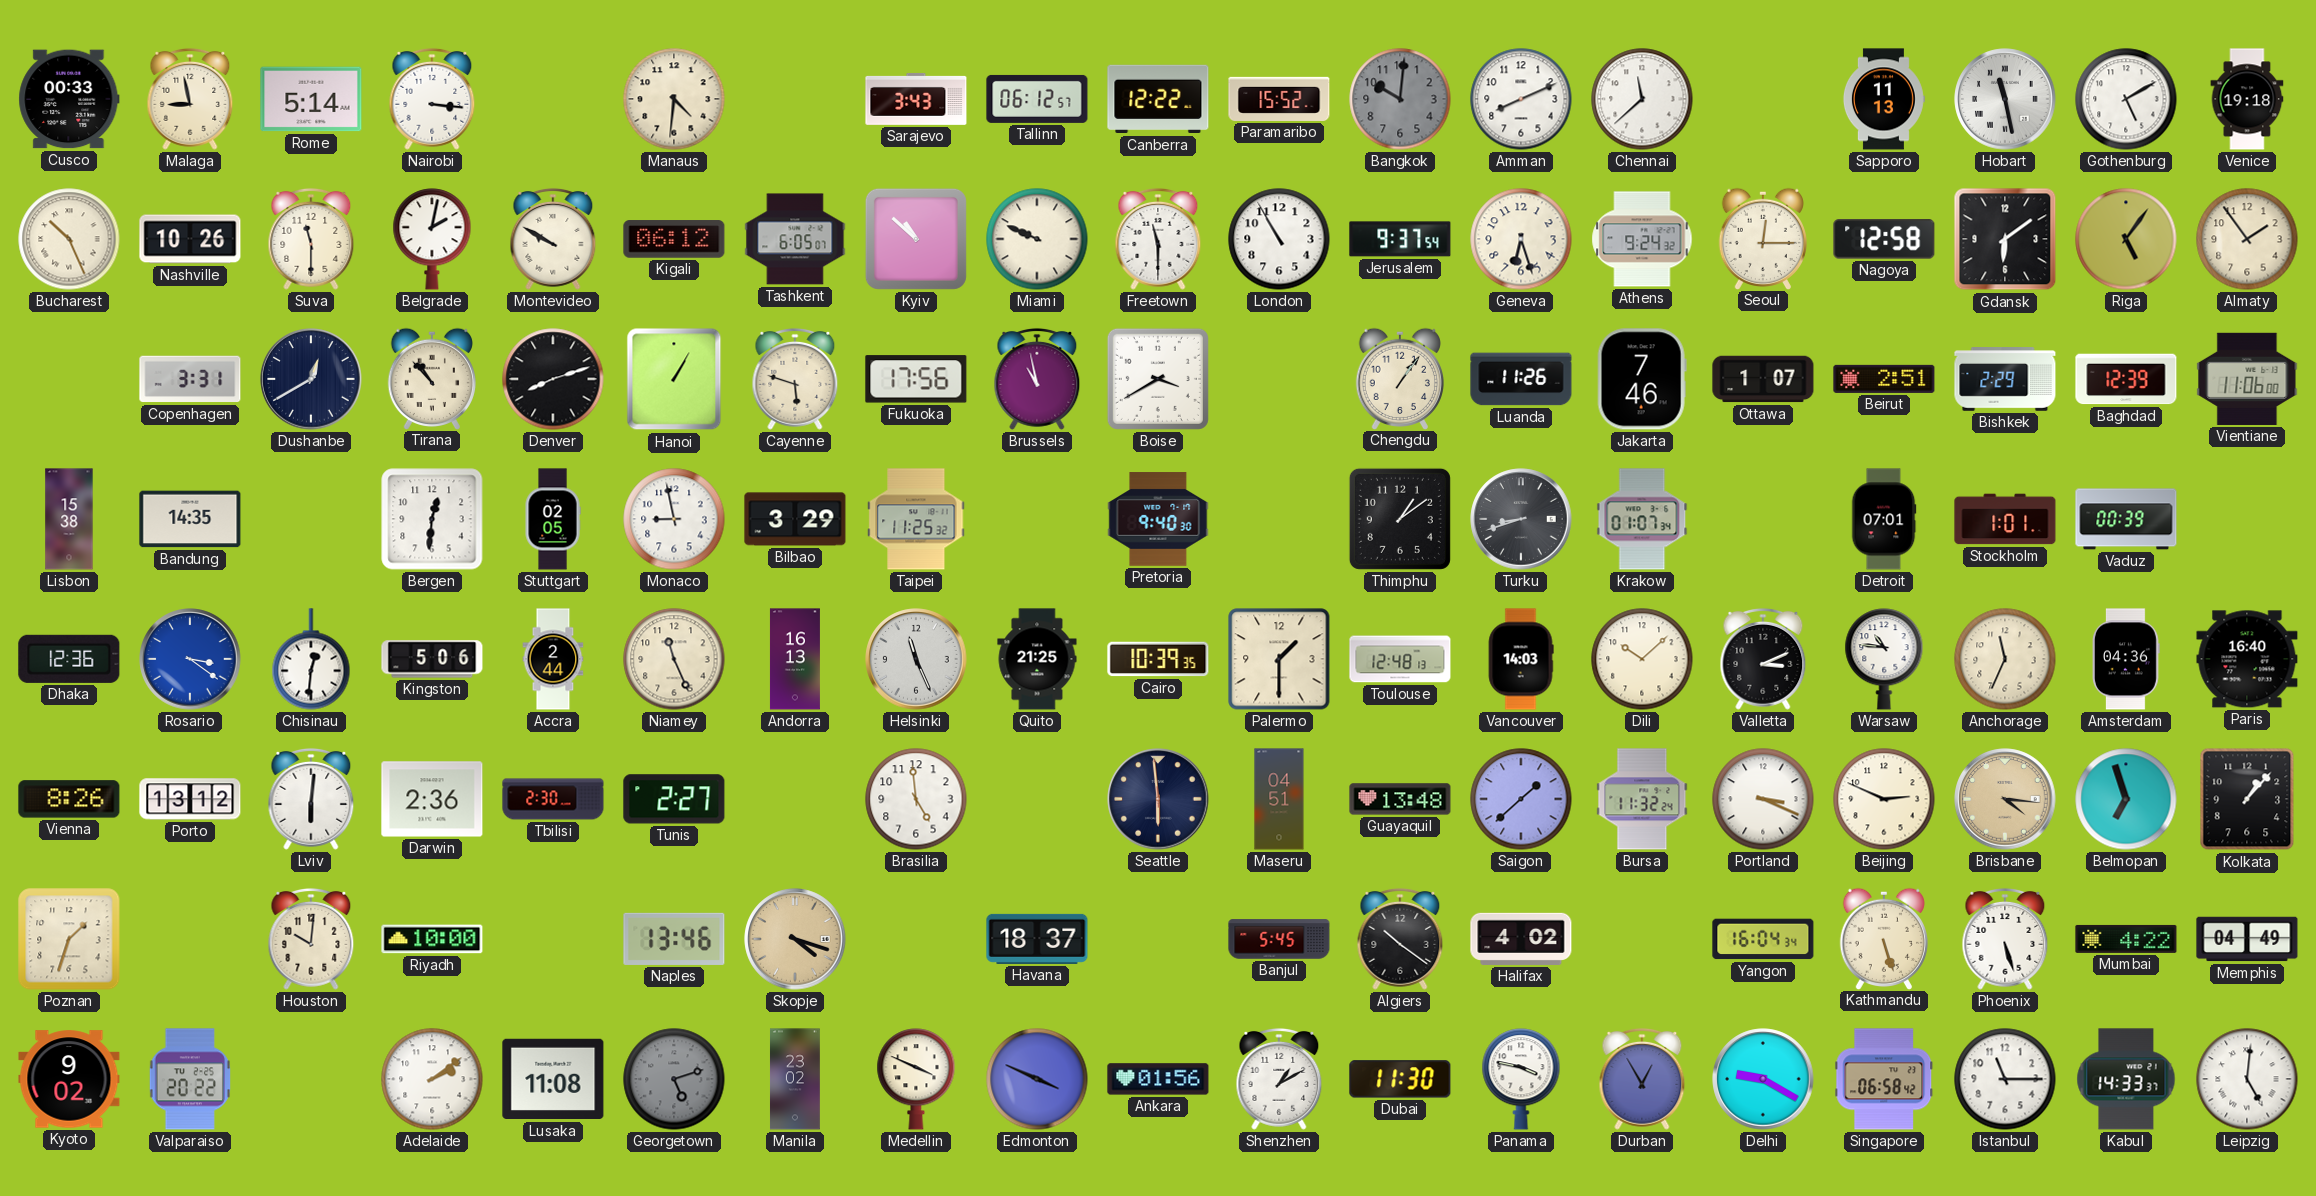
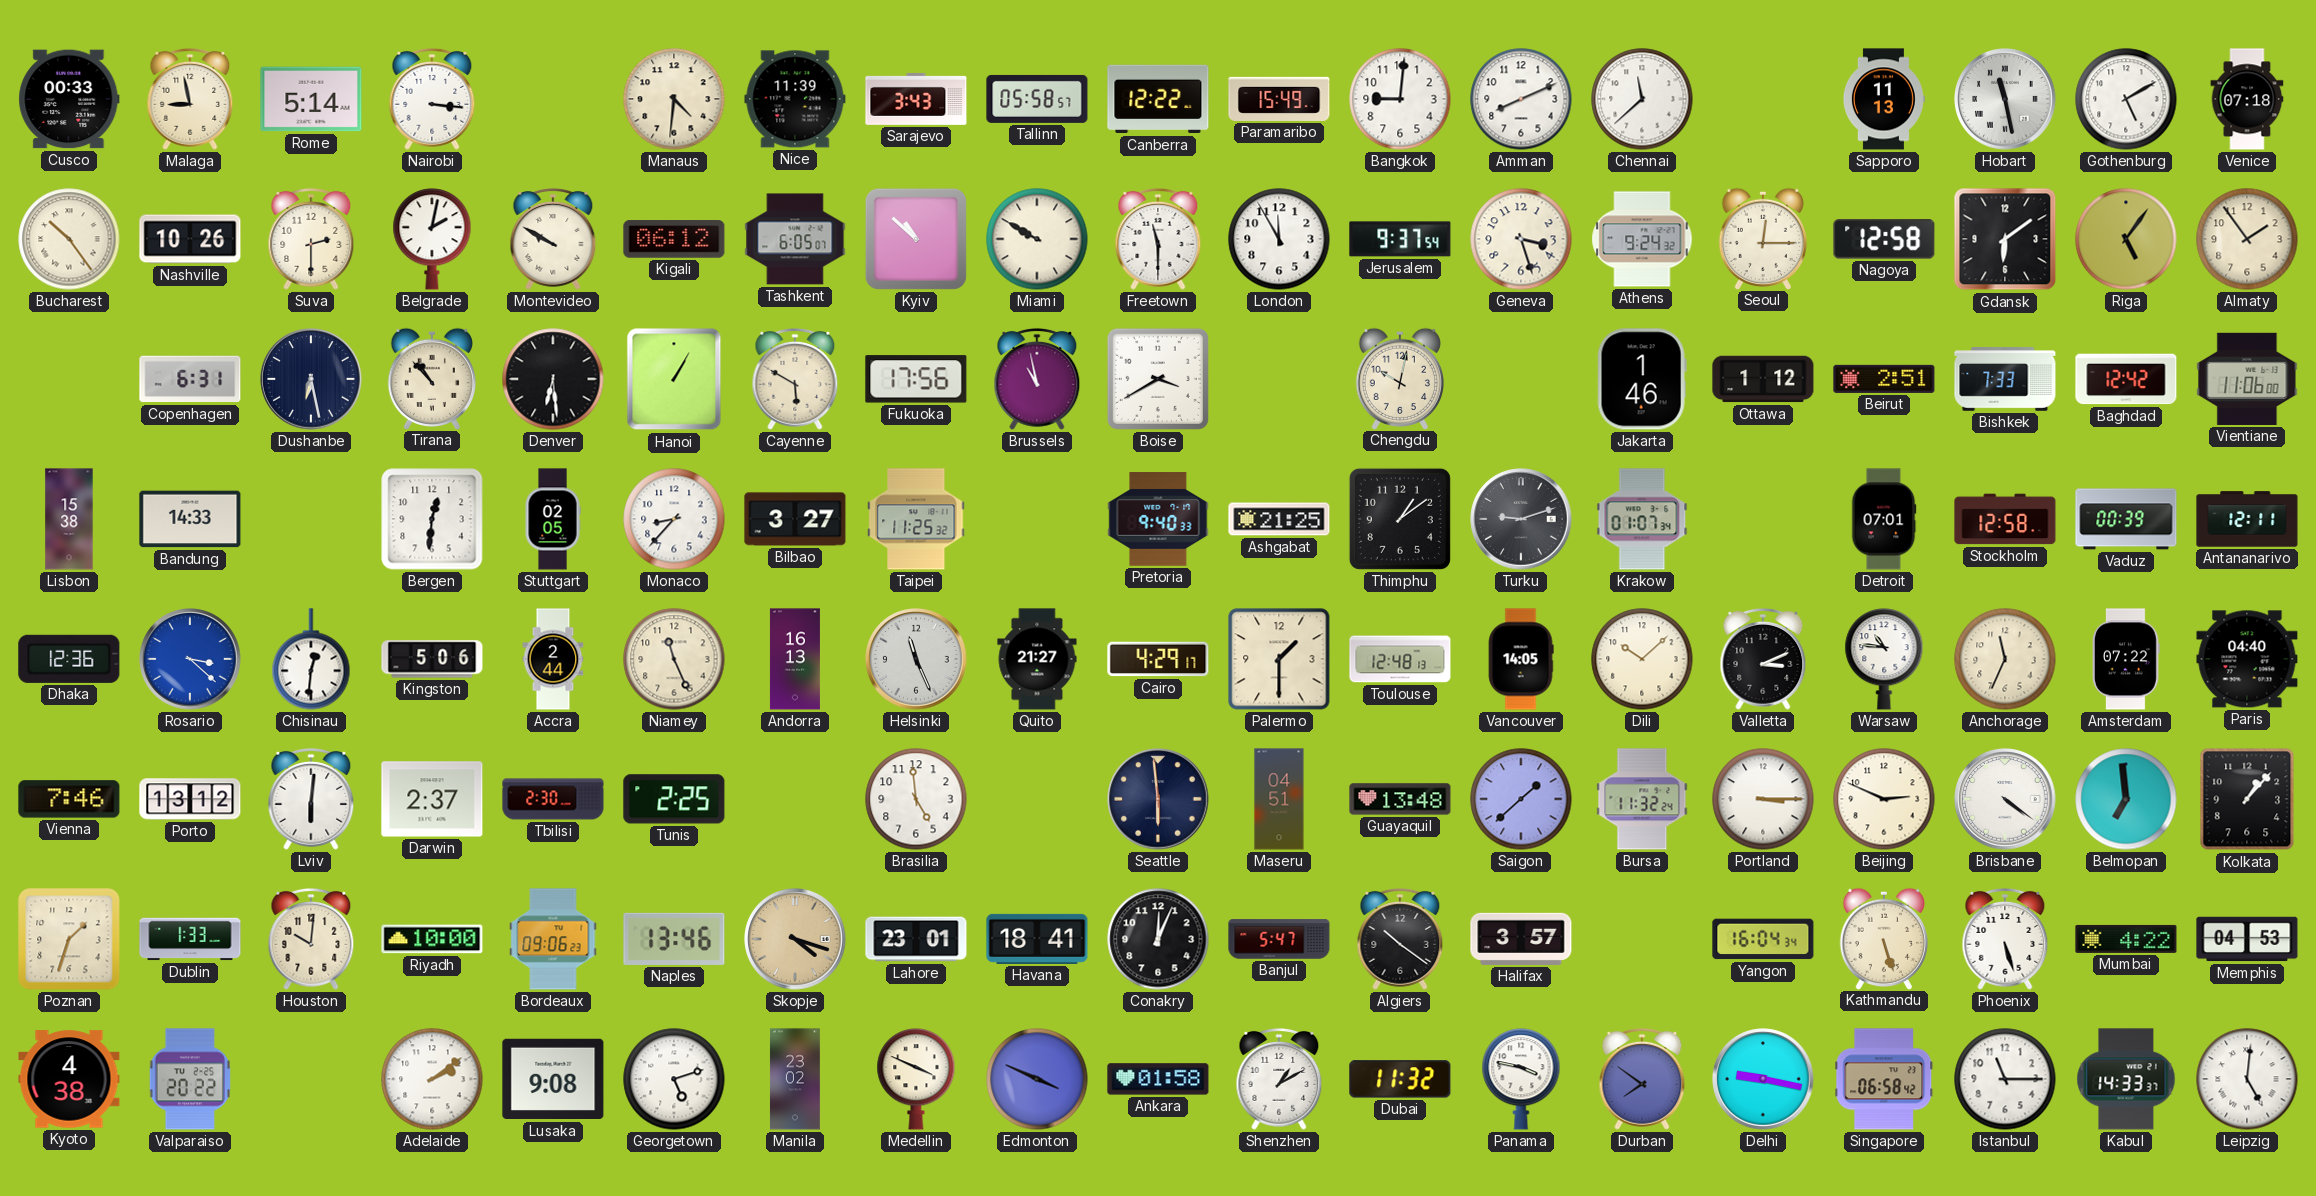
Nice: none -> 11:39 (795, 99)
Tallinn: 06:12 -> 05:58 (1037, 99)
Paramaribo: 15:52 -> 15:49 (1279, 99)
Bangkok: 10:01 -> 9:01 (1400, 99)
Bangkok dial: grey -> white (1400, 99)
Venice: 19:18 -> 07:18 (2247, 99)
Bucharest: 10:26 -> 10:24 (69, 239)
Suva: 11:30 -> 2:30 (311, 239)
Miami: 9:49 -> 9:50 (1037, 239)
London: 10:55 -> 11:55 (1279, 239)
Geneva: 6:27 -> 3:27 (1521, 239)
Copenhagen: 3:31 -> 6:31 (190, 379)
Dushanbe: 12:40 -> 6:28 (311, 379)
Denver: 8:12 -> 6:29 (553, 379)
Cayenne: 5:48 -> 5:50 (795, 379)
Chengdu: 1:06 -> 10:02 (1399, 378)
Luanda: 11:26 -> none (1521, 379)
Jakarta: 7:46 -> 1:46 (1642, 379)
Ottawa: 1:07 -> 1:12 (1763, 379)
Bishkek: 2:29 -> 7:33 (2005, 379)
Baghdad: 12:39 -> 12:42 (2126, 379)
Bandung: 14:35 -> 14:33 (190, 519)
Monaco: 8:58 -> 8:37 (674, 519)
Bilbao: 3:29 -> 3:27 (795, 519)
Pretoria: 9:40:30 -> 9:40:33 (1158, 519)
Ashgabat: none -> 21:25 (1279, 519)
Turku: 8:42 -> 9:12 (1521, 519)
Stockholm: 1:01 -> 12:58 (2005, 519)
Antananarivo: none -> 12:11 (2247, 519)
Rosario: 3:21 -> 3:22 (190, 659)
Quito: 21:25 -> 21:27 (1037, 659)
Cairo: 10:39 -> 4:29 (1158, 659)
Vancouver: 14:03 -> 14:05 (1521, 659)
Amsterdam: 04:36 -> 07:22 (2127, 659)
Paris: 16:40 -> 04:40 (2247, 659)
Vienna: 8:26 -> 7:46 (69, 799)
Darwin: 2:36 -> 2:37 (432, 799)
Tunis: 2:27 -> 2:25 (674, 799)
Portland: 3:19 -> 3:15 (1763, 799)
Brisbane: 4:16 -> 4:21 (2005, 799)
Brisbane dial: champagne -> white (2005, 799)
Belmopan: 6:57 -> 6:59 (2126, 799)
Dublin: none -> 1:33 (190, 939)
Bordeaux: none -> 09:06 (553, 939)
Lahore: none -> 23:01 (916, 939)
Havana: 18:37 -> 18:41 (1037, 939)
Conakry: none -> 12:04 (1158, 939)
Banjul: 5:45 -> 5:47 (1279, 939)
Halifax: 4:02 -> 3:57 (1521, 939)
Memphis: 04:49 -> 04:53 (2247, 939)
Kyoto: 9:02 -> 4:38 (69, 1079)
Lusaka: 11:08 -> 9:08 (553, 1079)
Georgetown dial: grey -> white (674, 1079)
Ankara: 01:56 -> 01:58 (1158, 1079)
Dubai: 11:30 -> 11:32 (1400, 1079)
Durban: 12:55 -> 7:51 (1642, 1079)
Delhi: 9:20 -> 9:17 (1763, 1079)
